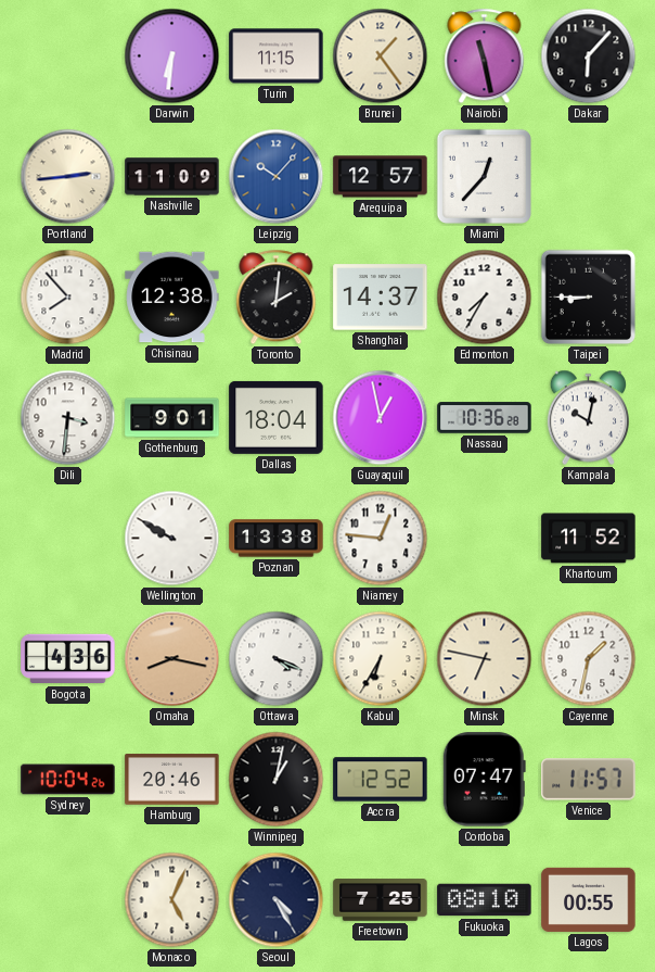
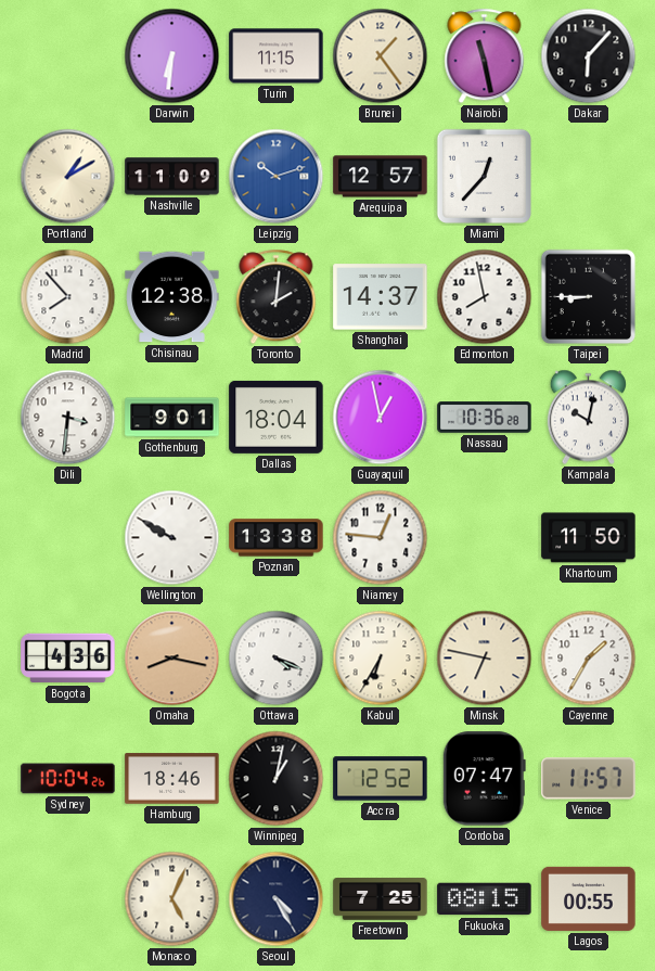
Portland: 2:44 -> 1:10 (68, 177)
Leipzig: 10:07 -> 10:12 (277, 177)
Edmonton: 7:35 -> 7:58 (485, 297)
Khartoum: 11:52 -> 11:50 (589, 538)
Cayenne: 1:32 -> 1:35 (589, 659)
Hamburg: 20:46 -> 18:46 (172, 779)
Fukuoka: 08:10 -> 08:15 (485, 899)
